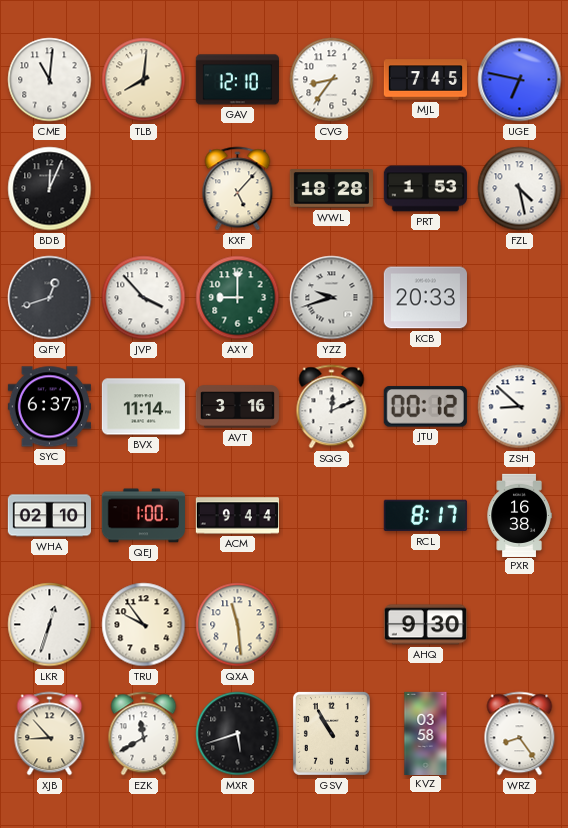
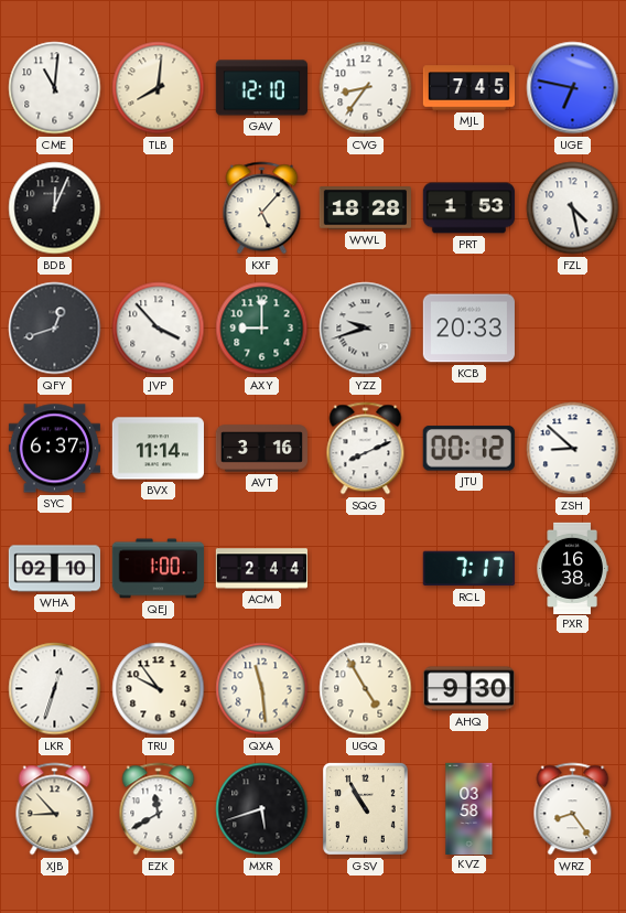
SQG: 12:11 -> 8:11 (366, 449)
ACM: 9:44 -> 2:44 (261, 569)
RCL: 8:17 -> 7:17 (468, 569)
UGQ: none -> 4:55 (366, 689)
